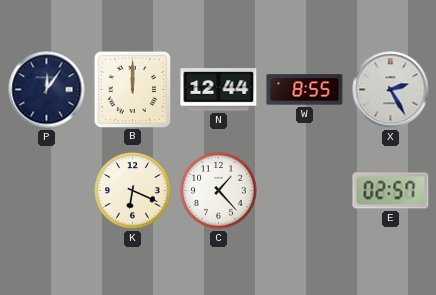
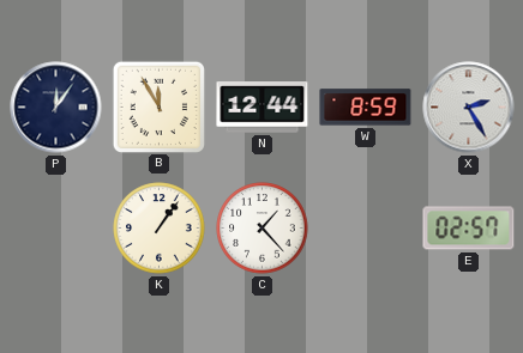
B: 12:00 -> 11:55 (158, 106)
W: 8:55 -> 8:59 (366, 108)
K: 6:19 -> 1:06 (160, 229)
